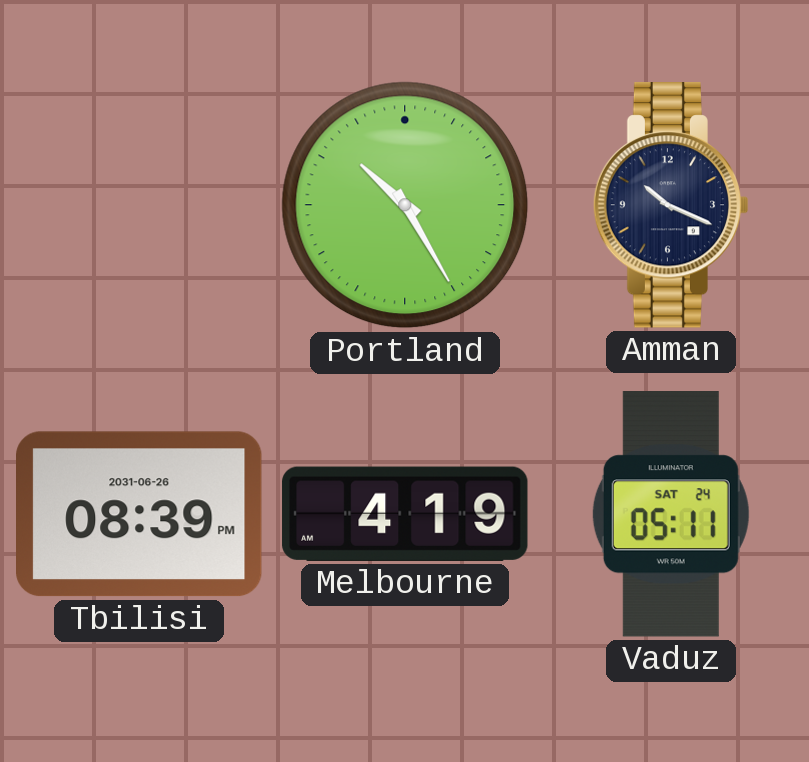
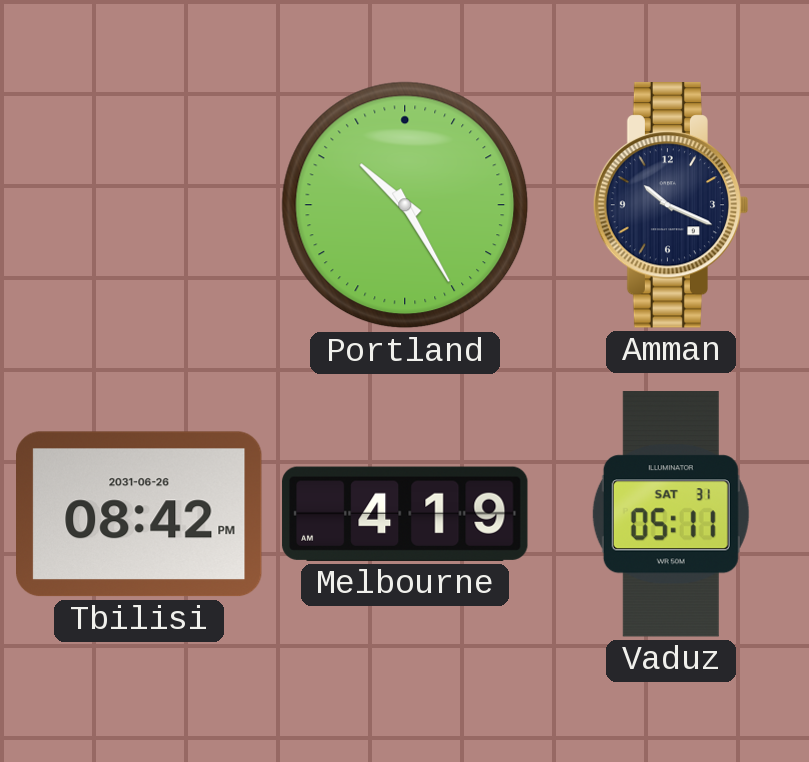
Tbilisi: 08:39 -> 08:42 (140, 514)
Vaduz date: SAT 24 -> SAT 31 (671, 514)
